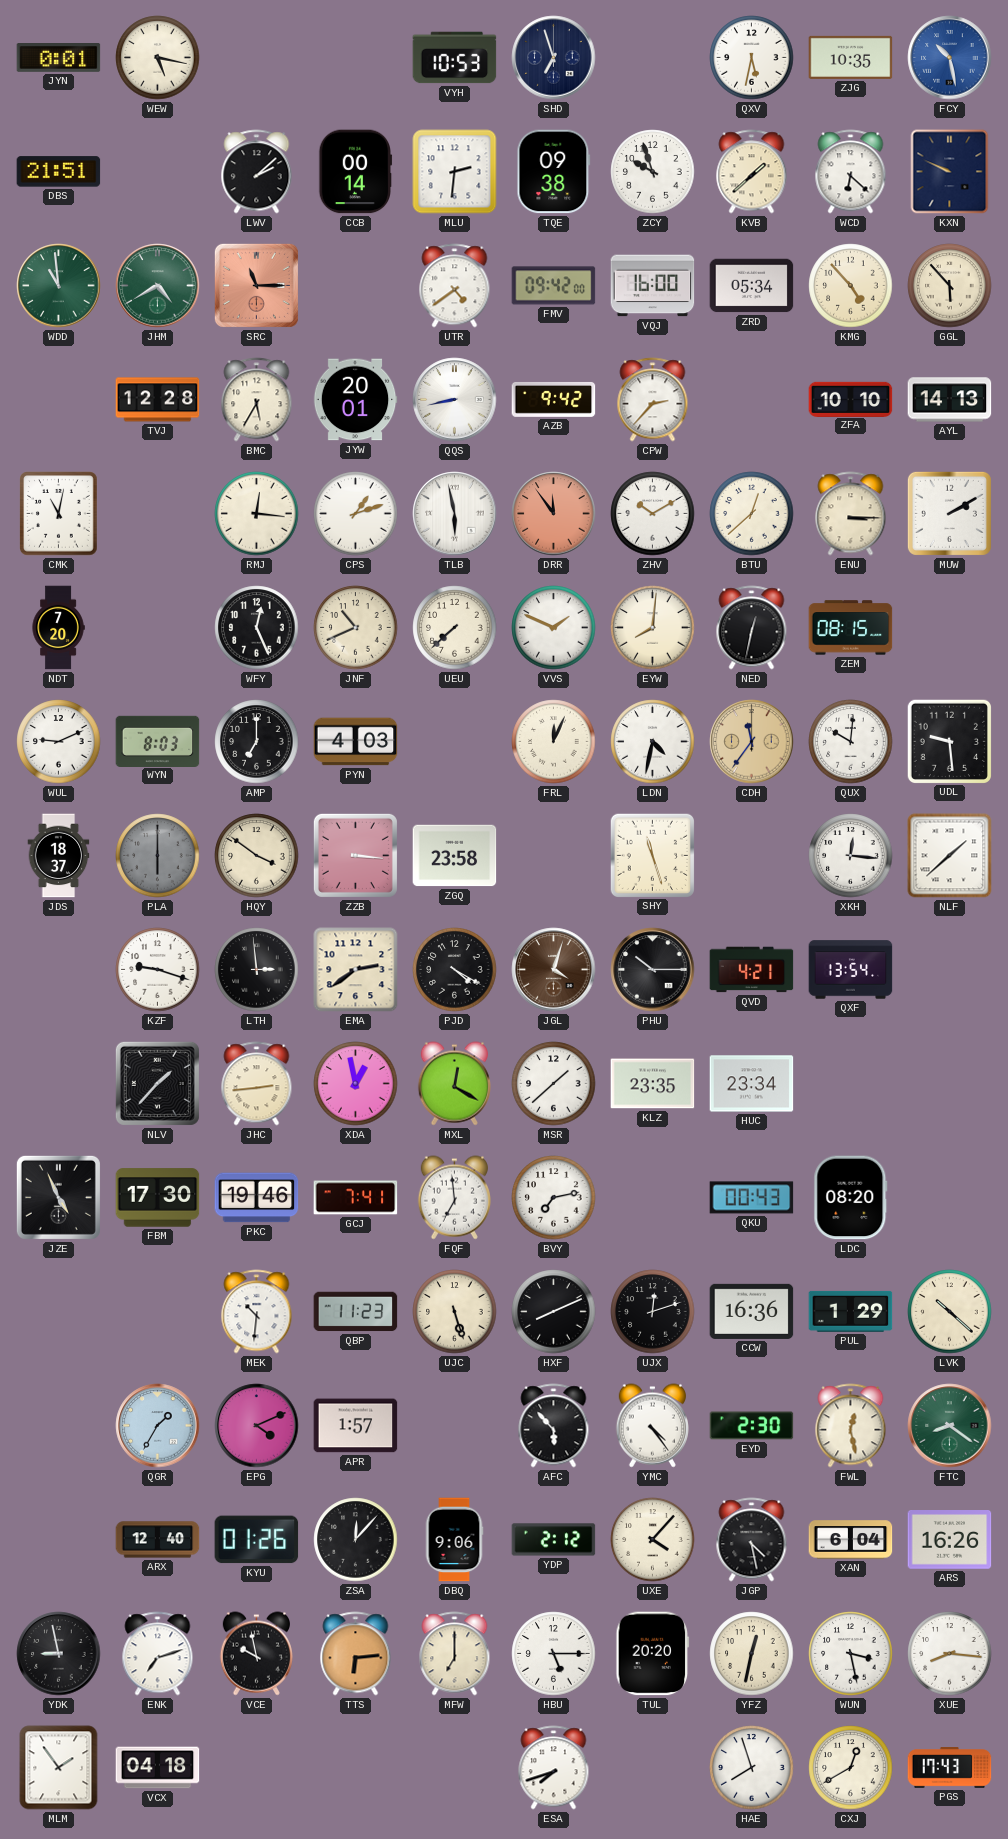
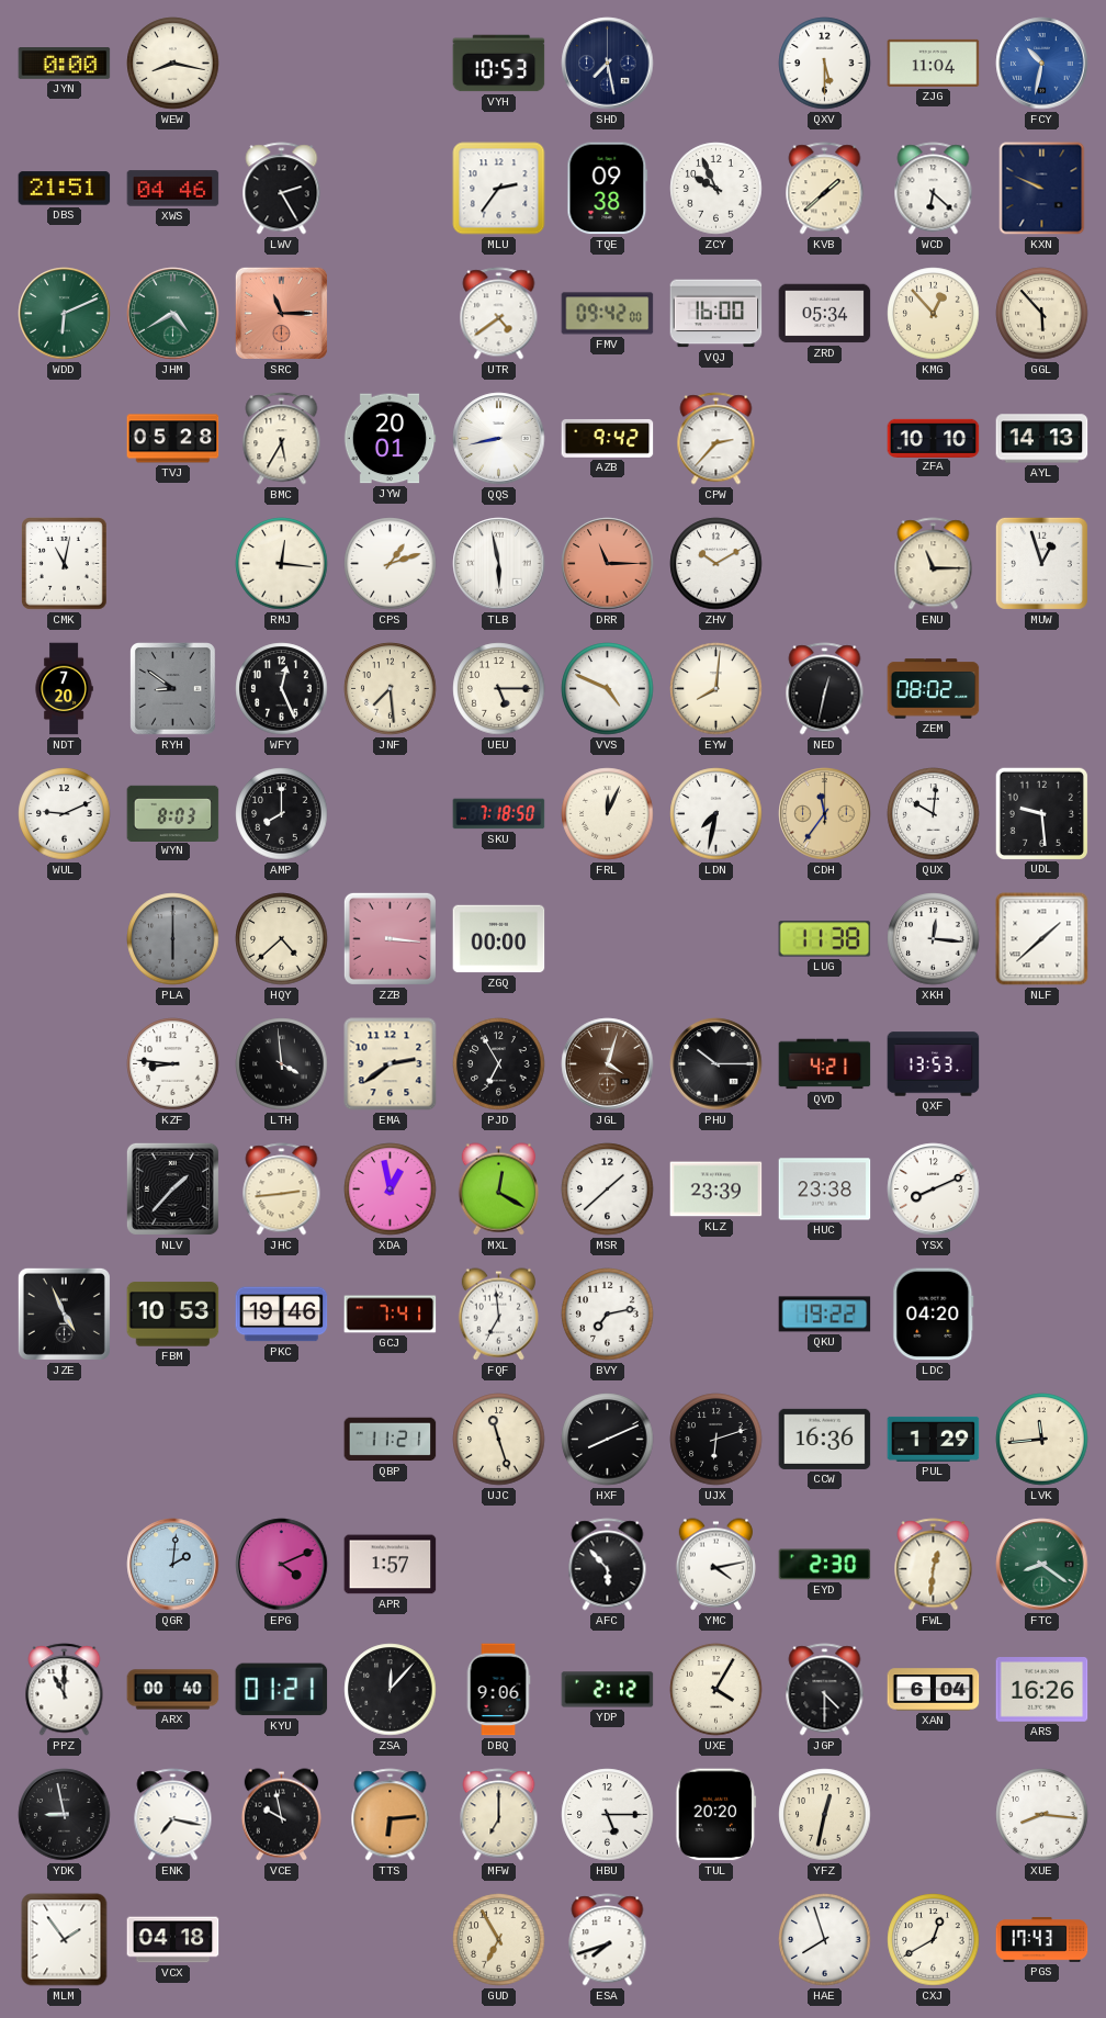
JYN: 0:01 -> 0:00 (65, 64)
WEW: 5:17 -> 8:17 (173, 64)
SHD: 6:57 -> 7:28 (608, 64)
QXV: 5:32 -> 5:30 (825, 64)
ZJG: 10:35 -> 11:04 (934, 63)
FCY: 10:28 -> 10:32 (1042, 64)
XWS: none -> 04:46 (173, 189)
LWV: 2:08 -> 2:25 (282, 189)
CCB: 00:14 -> none (356, 172)
MLU: 2:31 -> 2:36 (499, 189)
ZCY: 9:57 -> 9:56 (716, 189)
WDD: 10:59 -> 6:11 (65, 314)
KMG: 4:53 -> 12:53 (934, 314)
TVJ: 12:28 -> 05:28 (173, 439)
DRR: 11:54 -> 11:15 (608, 564)
BTU: 12:38 -> none (752, 514)
ENU: 3:15 -> 11:15 (934, 564)
MUW: 2:10 -> 12:57 (1041, 563)
RYH: none -> 8:51 (173, 689)
JNF: 10:41 -> 7:29 (391, 689)
UEU: 7:38 -> 5:15 (499, 689)
VVS: 1:49 -> 4:49 (608, 689)
ZEM: 08:15 -> 08:02 (934, 689)
AMP: 7:00 -> 8:00 (282, 814)
PYN: 4:03 -> none (356, 742)
SKU: none -> 7:18 (499, 814)
LDN: 4:32 -> 7:32 (716, 814)
JDS: 18:37 -> none (59, 856)
HQY: 3:51 -> 4:38 (282, 939)
ZGQ: 23:58 -> 00:00 (499, 939)
SHY: 11:27 -> none (652, 855)
LUG: none -> 11:38 (825, 939)
KZF: 9:18 -> 8:46 (173, 1064)
LTH: 2:59 -> 3:59 (282, 1064)
PJD: 4:20 -> 6:55 (499, 1064)
QXF: 13:54 -> 13:53 (934, 1064)
KLZ: 23:35 -> 23:39 (716, 1190)
HUC: 23:34 -> 23:38 (825, 1190)
YSX: none -> 8:11 (934, 1190)
FBM: 17:30 -> 10:53 (173, 1315)
QKU: 00:43 -> 19:22 (825, 1315)
LDC: 08:20 -> 04:20 (934, 1315)
MEK: 10:31 -> none (257, 1312)
QBP: 11:23 -> 11:21 (391, 1440)
UJC: 5:27 -> 11:27 (499, 1440)
UJX: 12:12 -> 6:12 (716, 1440)
LVK: 10:22 -> 11:44 (1042, 1440)
QGR: 1:35 -> 2:01 (173, 1565)
YMC: 4:24 -> 4:13 (715, 1565)
FWL: 12:28 -> 12:31 (934, 1565)
PPZ: none -> 11:00 (65, 1690)
ARX: 12:40 -> 00:40 (173, 1690)
KYU: 01:26 -> 01:21 (282, 1690)
UXE: 4:07 -> 4:05 (716, 1690)
JGP: 4:28 -> 4:30 (825, 1690)
ENK: 7:12 -> 7:17 (173, 1815)
WUN: 3:28 -> none (851, 1654)
GUD: none -> 6:55 (499, 1940)
